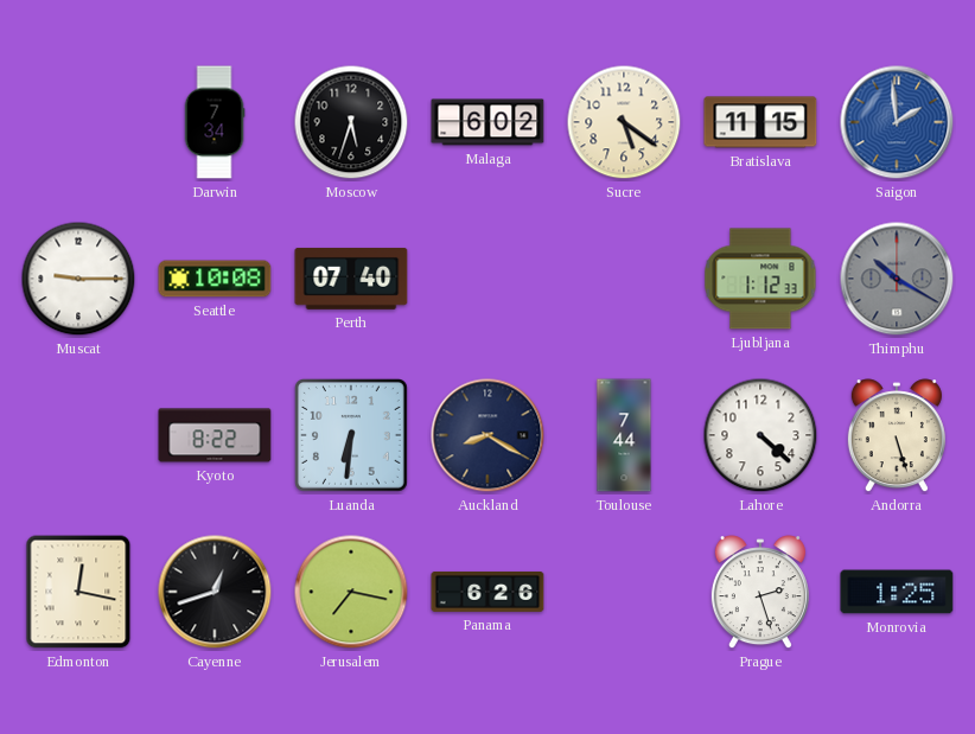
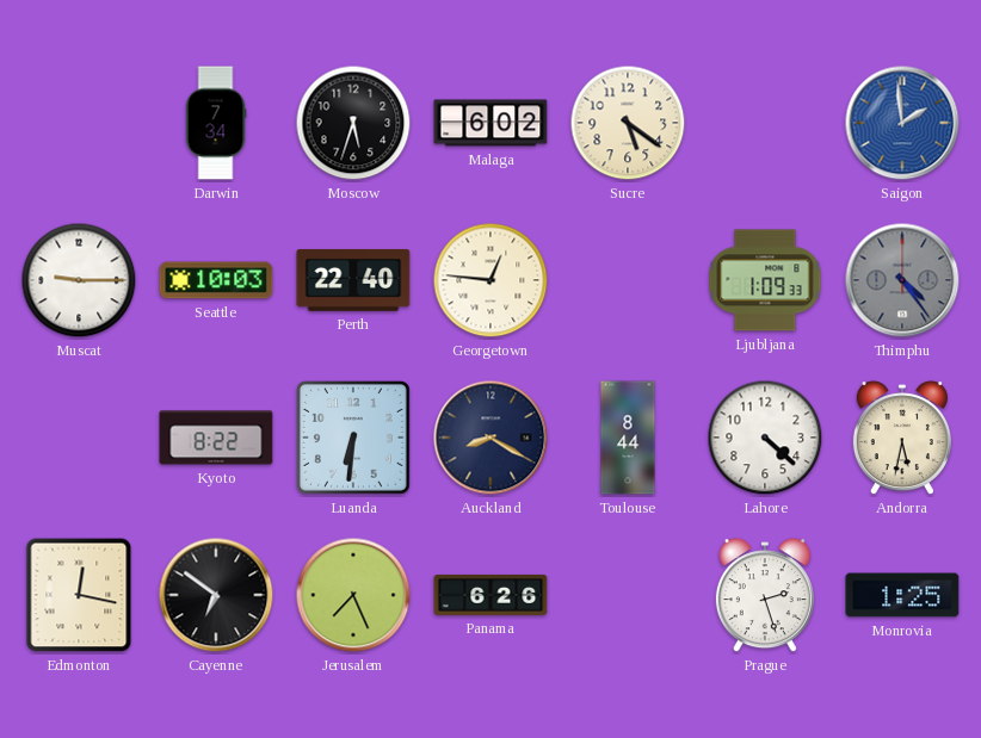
Bratislava: 11:15 -> none (760, 122)
Seattle: 10:08 -> 10:03 (216, 280)
Perth: 07:40 -> 22:40 (353, 280)
Georgetown: none -> 12:46 (490, 280)
Ljubljana: 1:12 -> 1:09 (765, 280)
Thimphu: 10:20 -> 4:24 (902, 280)
Toulouse: 7:44 -> 8:44 (628, 438)
Andorra: 5:27 -> 5:32 (902, 439)
Cayenne: 12:42 -> 6:51 (216, 595)
Jerusalem: 7:17 -> 7:26 (353, 595)
